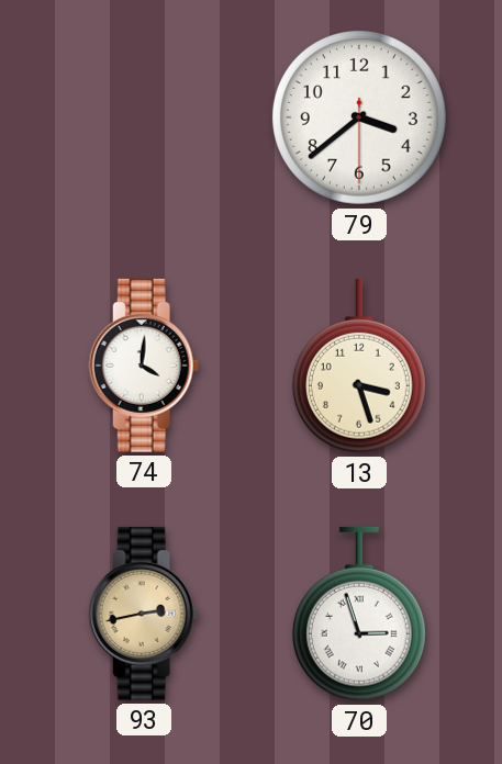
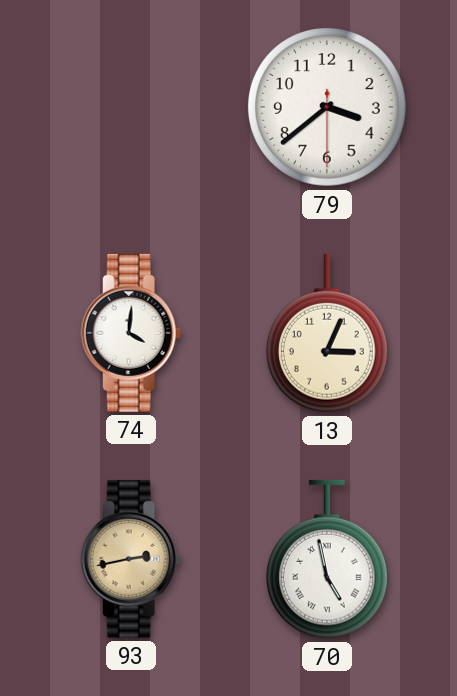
13: 3:27 -> 3:04 (327, 333)
70: 2:57 -> 4:58 (327, 559)
